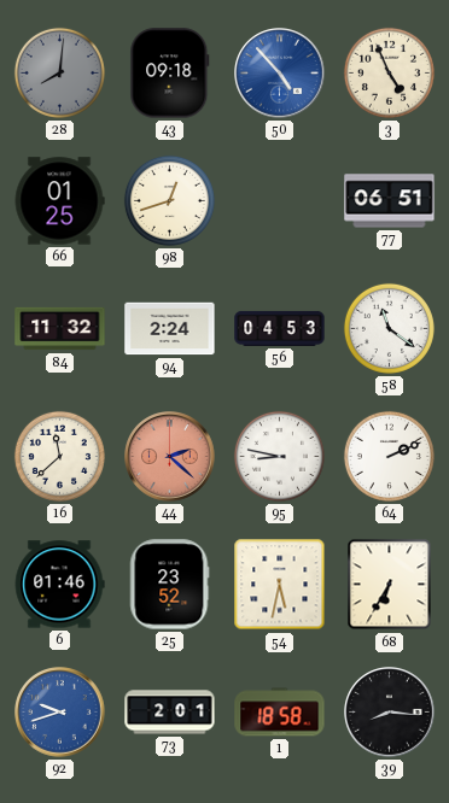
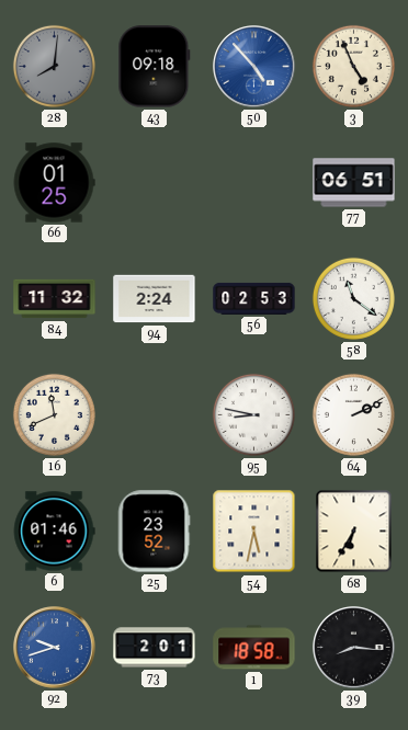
98: 12:42 -> none (169, 200)
56: 04:53 -> 02:53 (254, 298)
16: 11:38 -> 11:41 (54, 414)
44: 2:22 -> none (170, 457)
